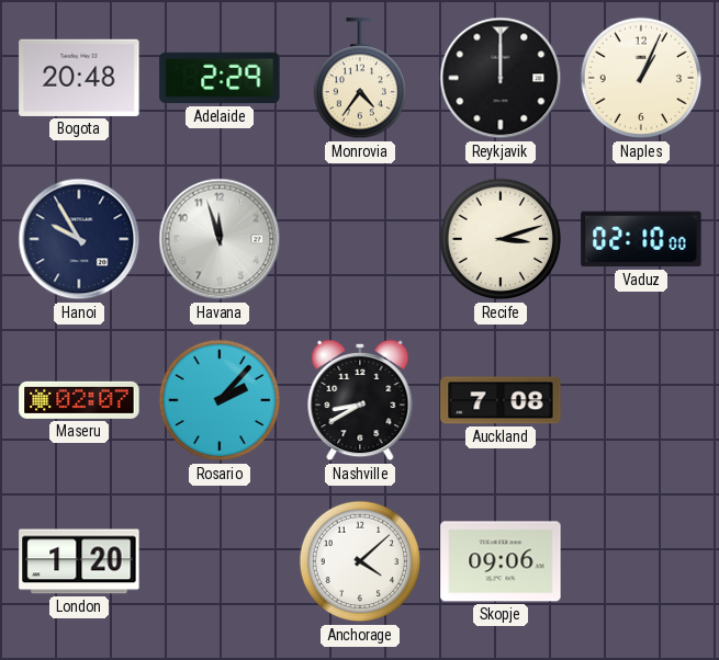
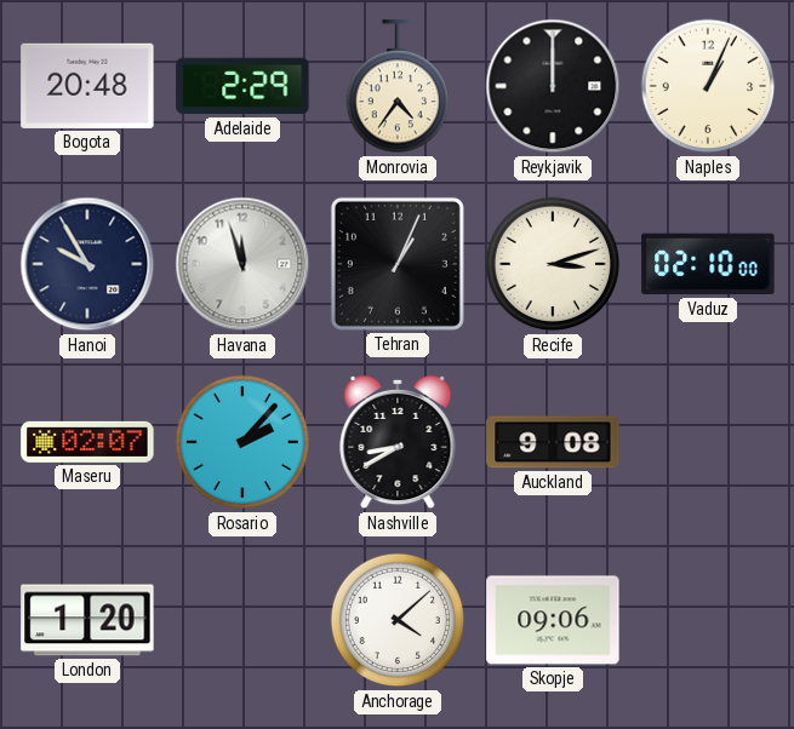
Tehran: none -> 1:04 (398, 264)
Auckland: 7:08 -> 9:08 (553, 442)
